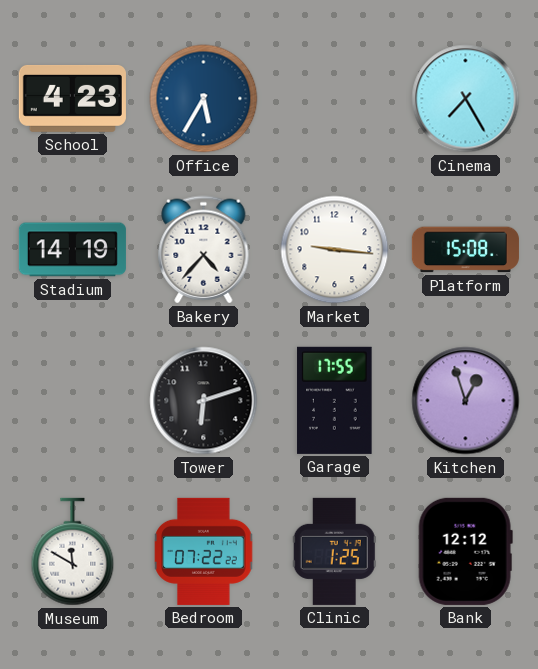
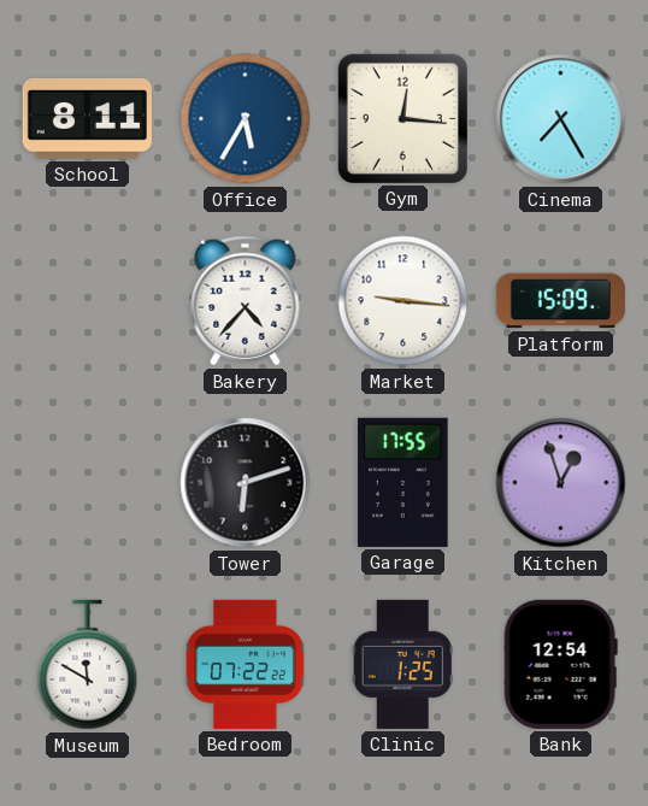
School: 4:23 -> 8:11 (87, 118)
Gym: none -> 12:16 (402, 118)
Stadium: 14:19 -> none (72, 250)
Platform: 15:08 -> 15:09 (560, 301)
Bank: 12:12 -> 12:54 (560, 664)
